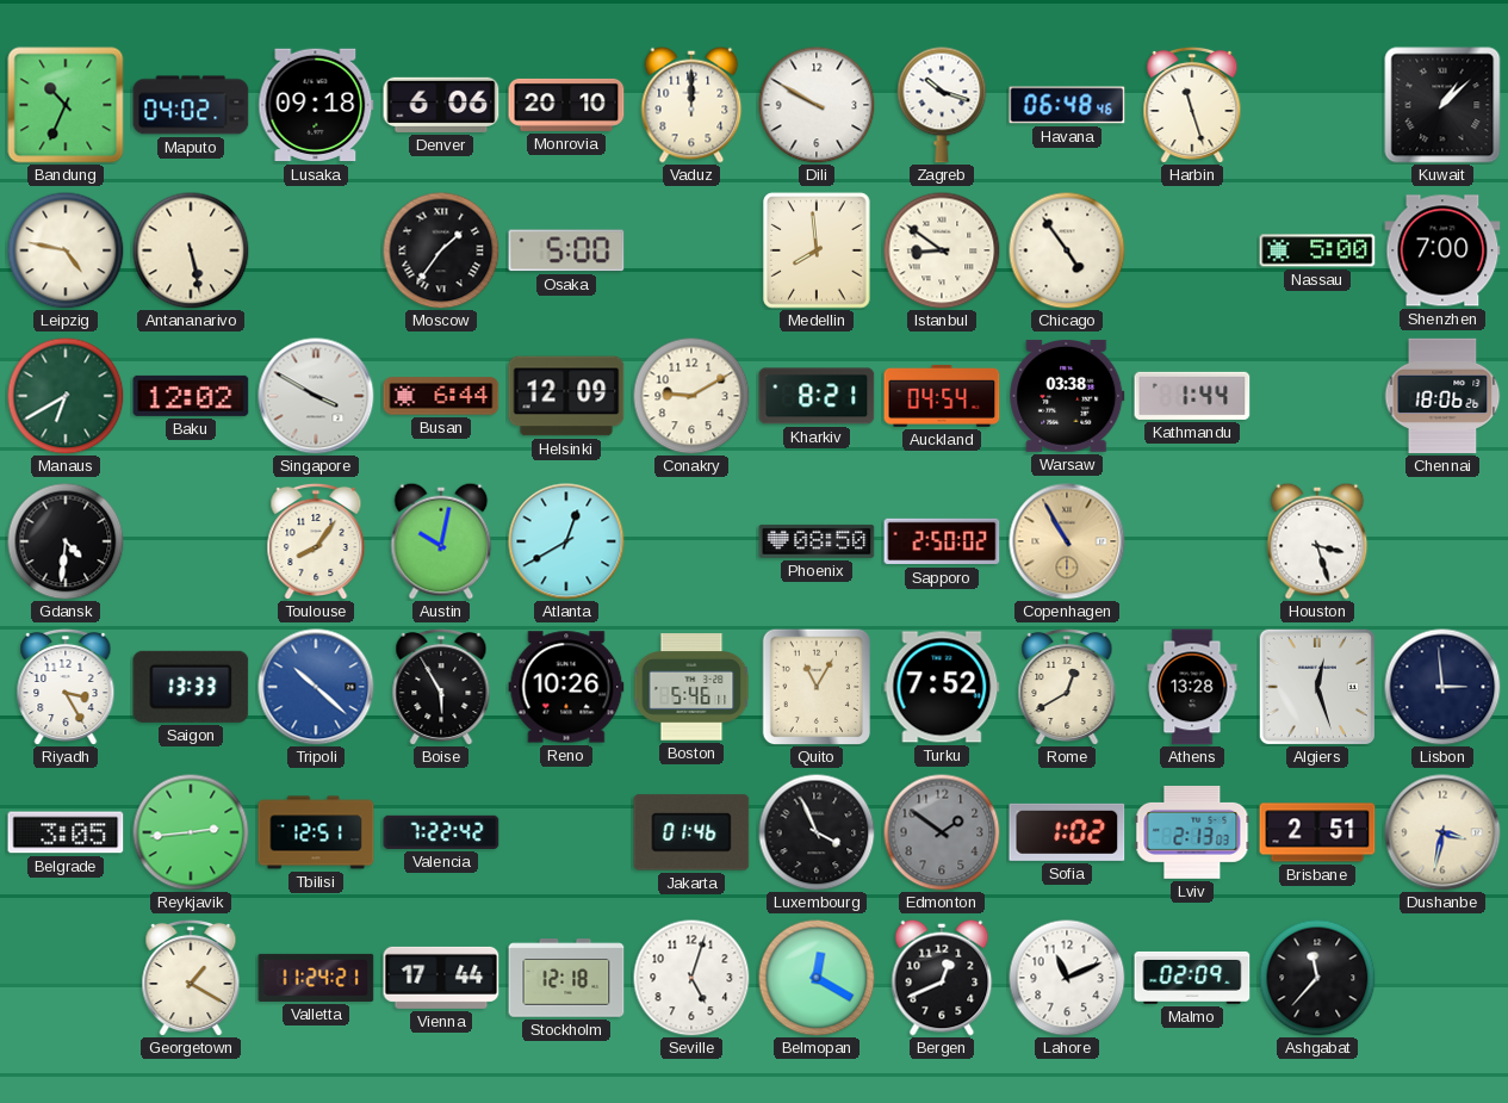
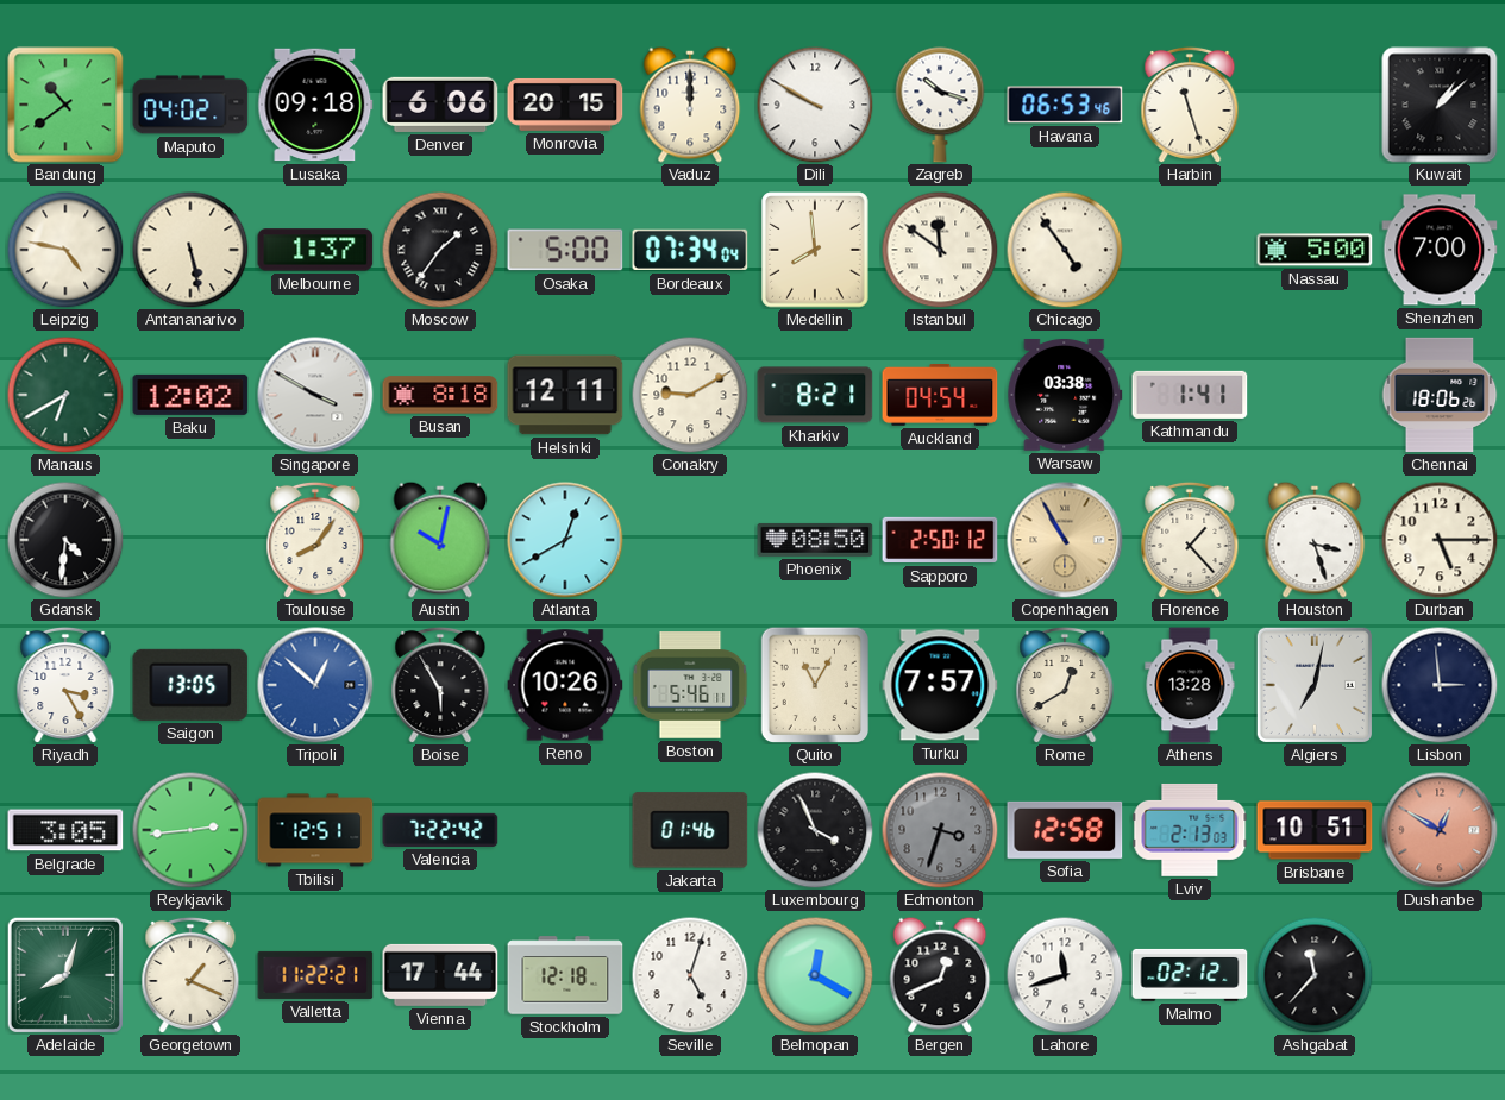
Bandung: 10:34 -> 10:39 (65, 105)
Monrovia: 20:10 -> 20:15 (565, 105)
Havana: 06:48 -> 06:53 (1065, 105)
Melbourne: none -> 1:37 (315, 250)
Bordeaux: none -> 07:34 (690, 250)
Istanbul: 8:51 -> 11:51 (940, 250)
Busan: 6:44 -> 8:18 (440, 395)
Helsinki: 12:09 -> 12:11 (565, 395)
Kathmandu: 1:44 -> 1:41 (1190, 395)
Sapporo: 2:50:02 -> 2:50:12 (940, 540)
Florence: none -> 1:23 (1190, 539)
Durban: none -> 5:15 (1440, 540)
Saigon: 13:33 -> 13:05 (190, 685)
Tripoli: 10:22 -> 12:52 (315, 685)
Turku: 7:52 -> 7:57 (940, 685)
Algiers: 12:27 -> 7:02 (1313, 684)
Edmonton: 1:51 -> 3:33 (940, 830)
Sofia: 1:02 -> 12:58 (1065, 830)
Brisbane: 2:51 -> 10:51 (1315, 830)
Dushanbe: 3:32 -> 12:50 (1440, 830)
Dushanbe dial: cream -> salmon (1440, 830)
Adelaide: none -> 8:03 (64, 974)
Georgetown: 1:20 -> 1:19 (190, 974)
Valletta: 11:24 -> 11:22 (315, 975)
Lahore: 11:11 -> 11:42 (1065, 975)
Malmo: 02:09 -> 02:12 (1190, 975)
